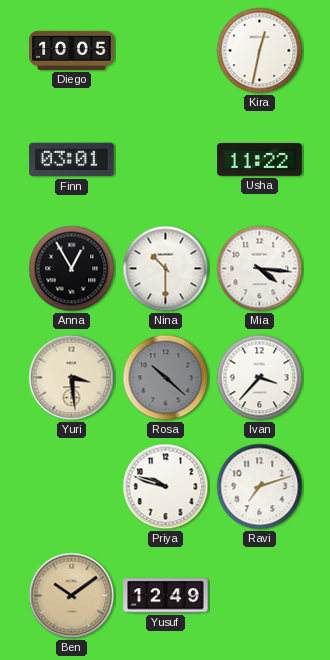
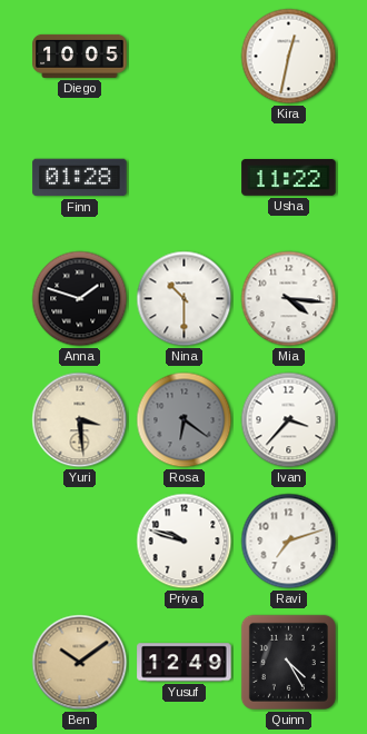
Finn: 03:01 -> 01:28 (80, 178)
Anna: 12:55 -> 1:48 (80, 299)
Rosa: 10:22 -> 6:21 (185, 420)
Quinn: none -> 4:25 (288, 662)
